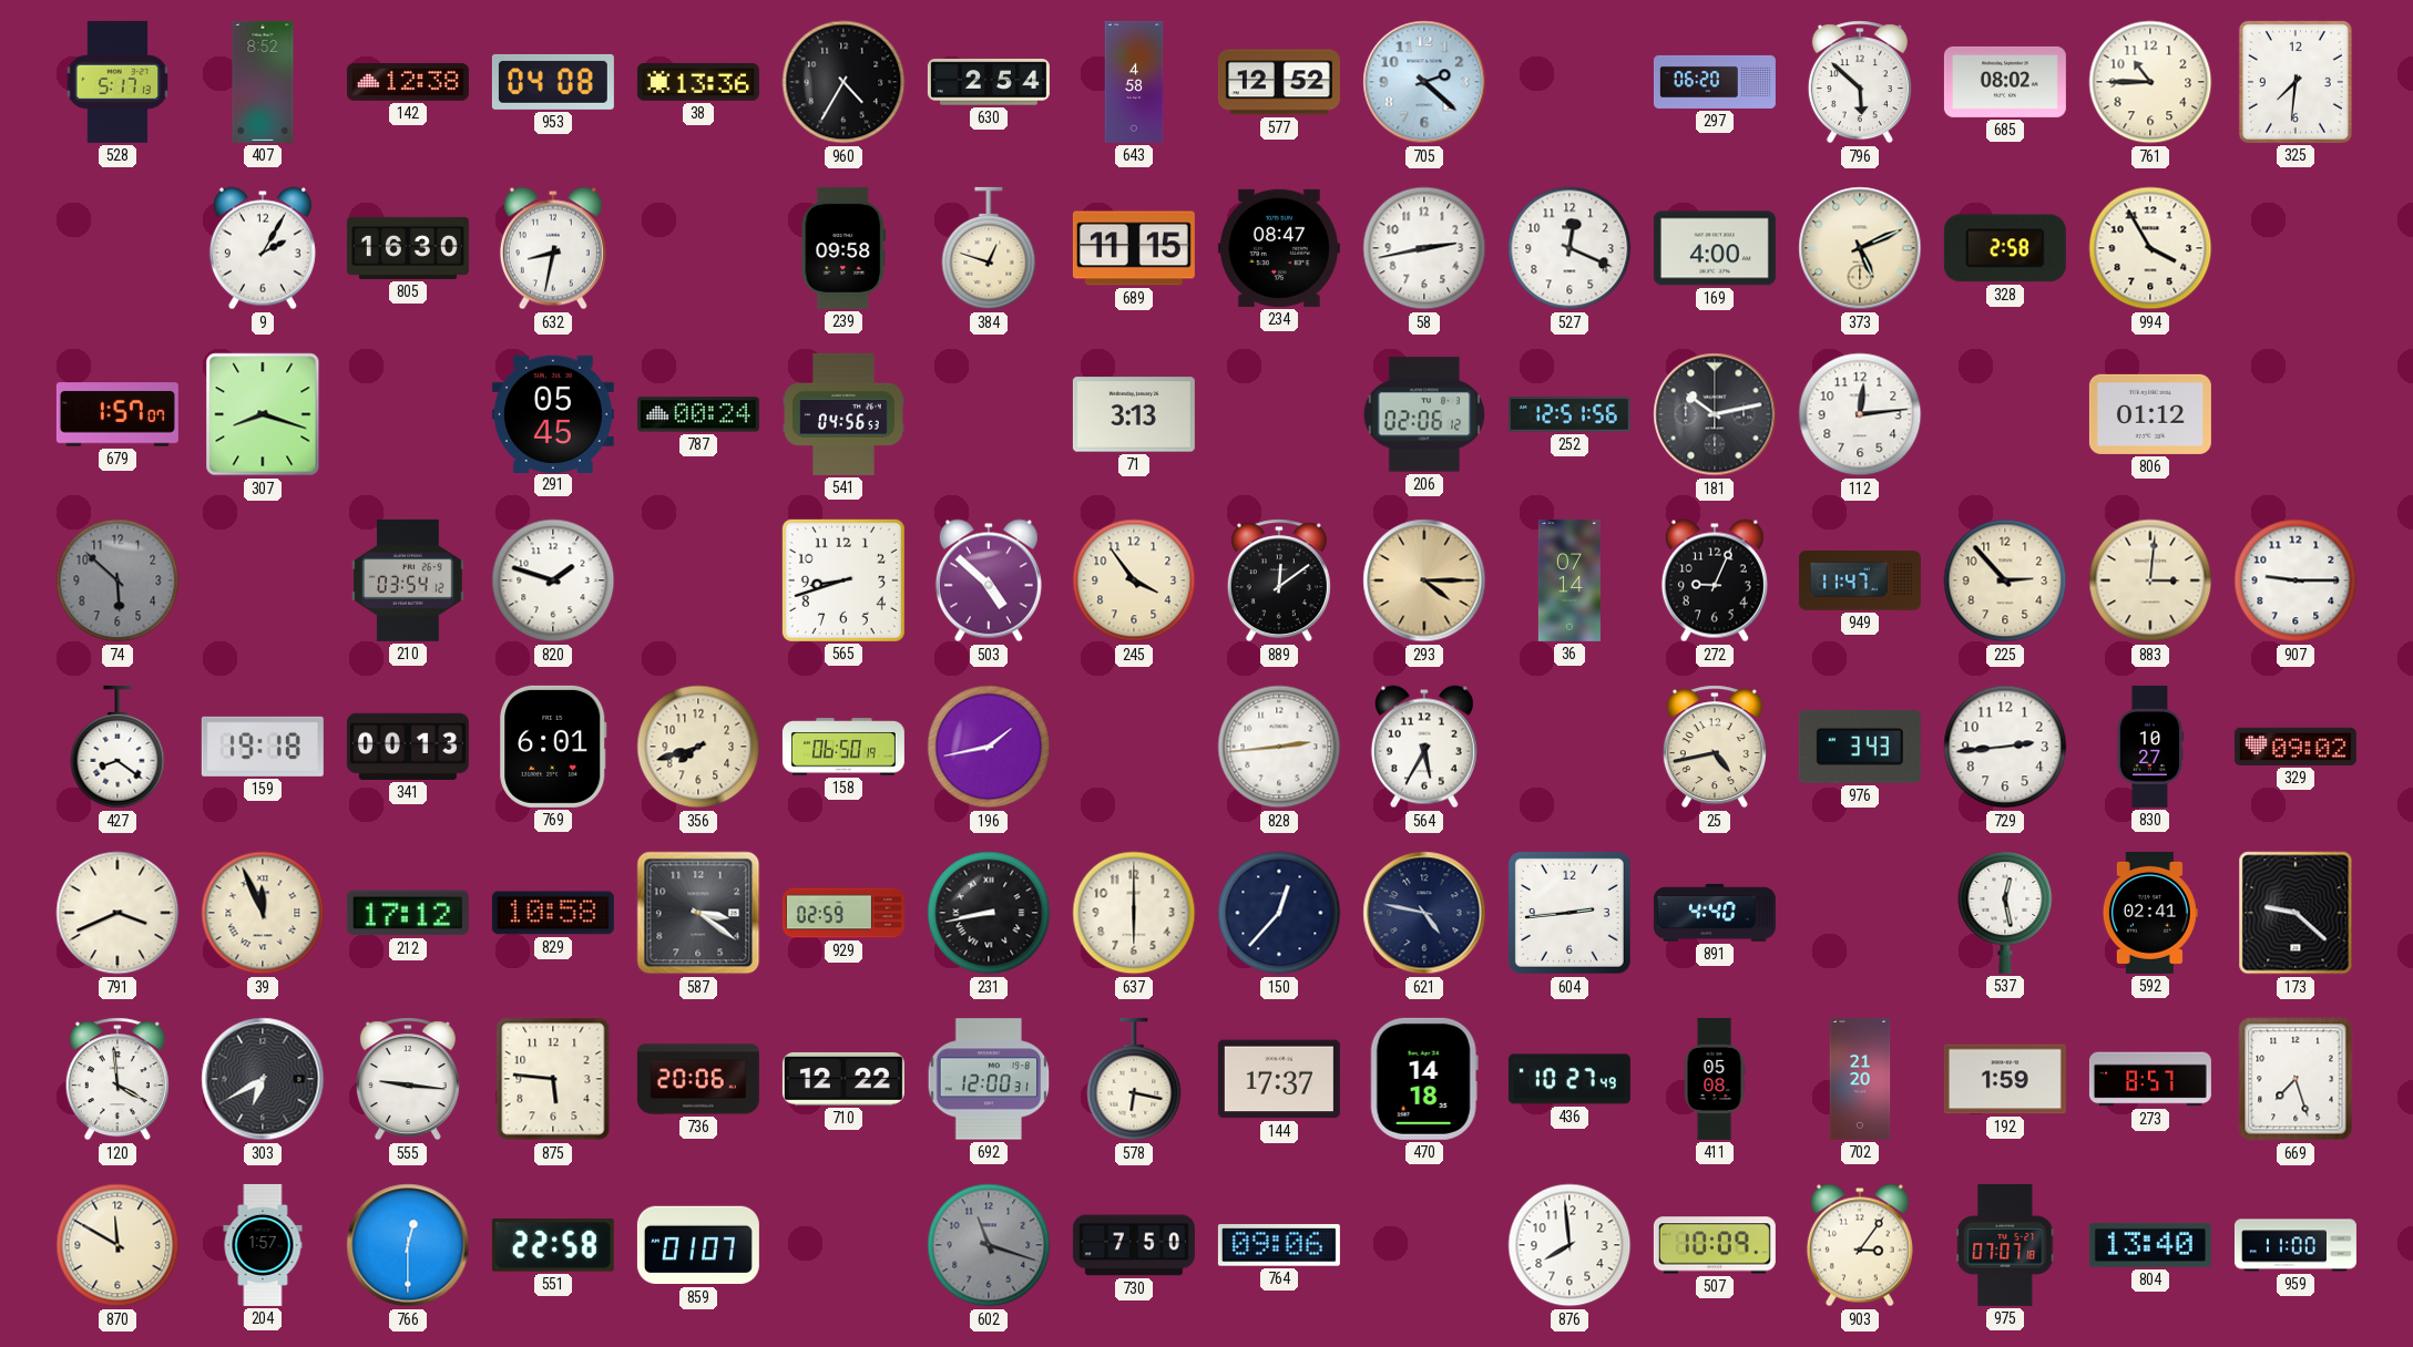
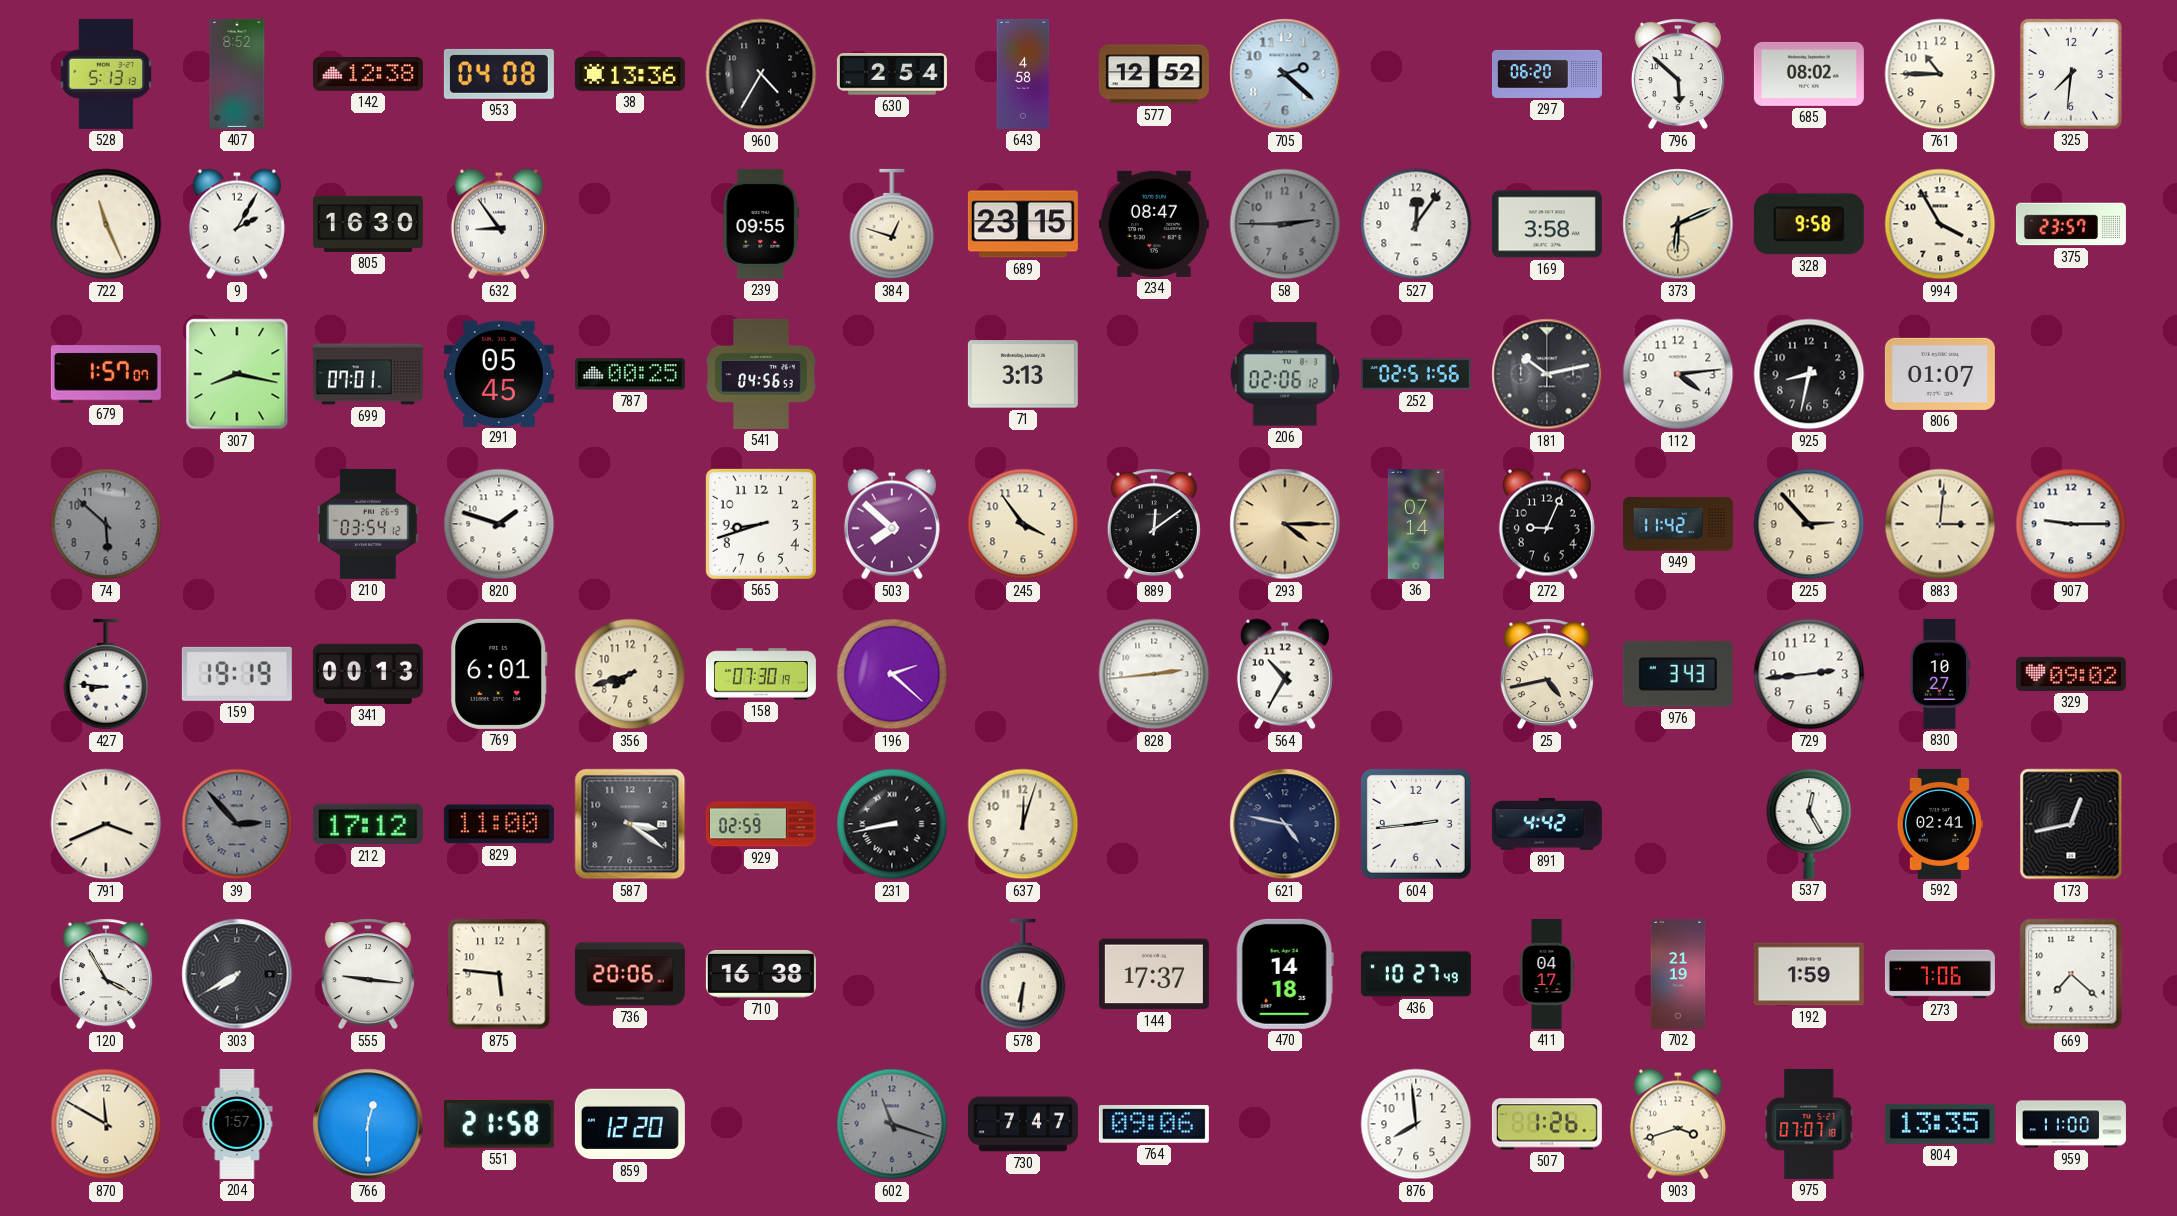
528: 5:17 -> 5:13 (106, 74)
722: none -> 11:26 (106, 224)
632: 8:32 -> 8:54 (499, 224)
239: 09:58 -> 09:55 (761, 224)
689: 11:15 -> 23:15 (1023, 224)
58: 2:43 -> 2:45 (1285, 224)
58 dial: white -> grey (1285, 224)
527: 12:19 -> 12:06 (1416, 224)
169: 4:00 -> 3:58 (1547, 224)
373: 5:11 -> 6:11 (1678, 224)
328: 2:58 -> 9:58 (1809, 224)
375: none -> 23:57 (2071, 224)
307: 8:18 -> 8:17 (237, 374)
699: none -> 07:01 (368, 374)
787: 00:24 -> 00:25 (630, 374)
252: 12:51 -> 02:51 (1416, 374)
112: 12:14 -> 4:14 (1678, 374)
925: none -> 8:32 (1809, 374)
806: 01:12 -> 01:07 (1940, 374)
503: 4:52 -> 7:52 (892, 524)
949: 11:47 -> 11:42 (1678, 524)
427: 8:21 -> 8:46 (106, 674)
159: 19:18 -> 19:19 (237, 674)
158: 06:50 -> 07:30 (761, 674)
196: 1:43 -> 2:22 (892, 674)
564: 5:35 -> 10:35 (1285, 674)
39: 11:56 -> 2:53 (237, 824)
39 dial: cream -> grey (237, 824)
829: 10:58 -> 11:00 (499, 824)
637: 6:00 -> 12:03 (1023, 824)
150: 12:37 -> none (1279, 913)
891: 4:40 -> 4:42 (1547, 824)
537: 12:28 -> 12:25 (1809, 824)
173: 9:22 -> 12:43 (2071, 824)
120: 3:59 -> 3:55 (106, 974)
303: 6:40 -> 7:40 (237, 974)
710: 12:22 -> 16:38 (761, 974)
692: 12:00 -> none (989, 1079)
578: 6:17 -> 6:31 (1023, 974)
411: 05:08 -> 04:17 (1547, 974)
702: 21:20 -> 21:19 (1678, 974)
273: 8:57 -> 7:06 (1940, 974)
669: 7:27 -> 7:22 (2071, 974)
551: 22:58 -> 21:58 (499, 1124)
859: 01:07 -> 12:20 (630, 1124)
730: 7:50 -> 7:47 (1023, 1124)
507: 10:09 -> 1:26 (1547, 1124)
903: 3:06 -> 3:42 (1678, 1124)
804: 13:40 -> 13:35 (1940, 1124)
